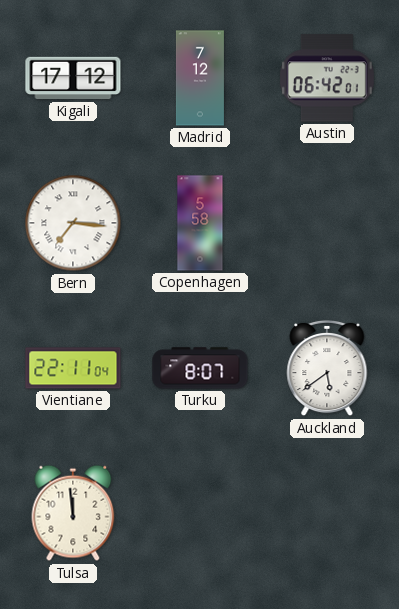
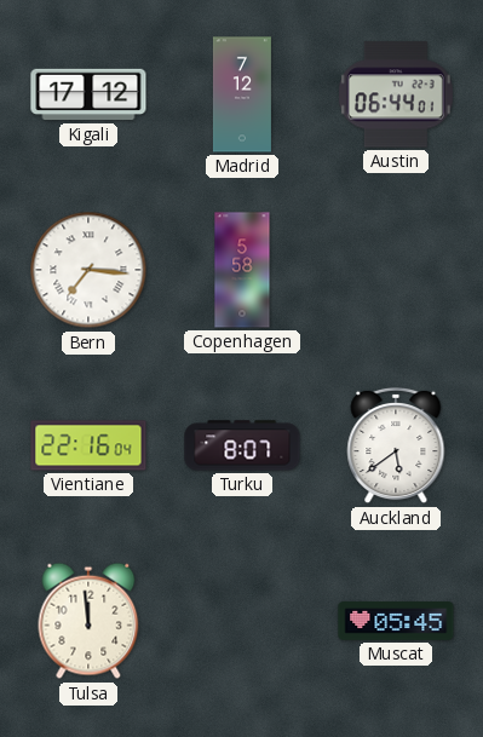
Austin: 06:42 -> 06:44 (396, 94)
Vientiane: 22:11 -> 22:16 (88, 445)
Muscat: none -> 05:45 (396, 621)
